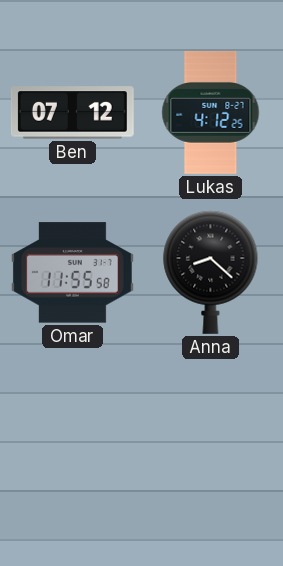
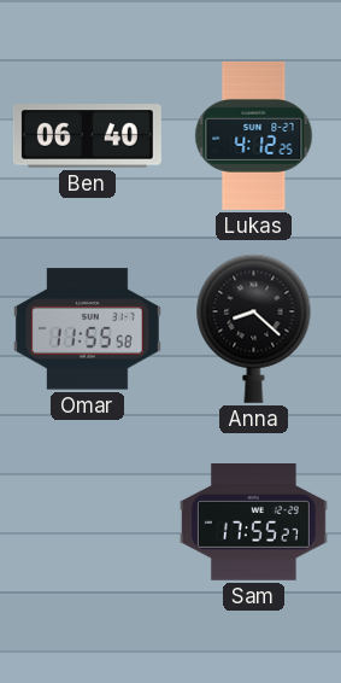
Ben: 07:12 -> 06:40 (87, 136)
Sam: none -> 17:55 (253, 523)
